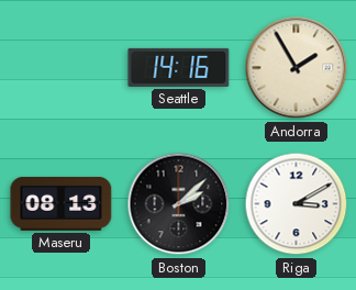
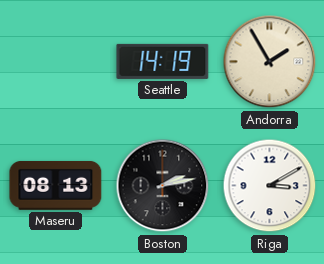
Seattle: 14:16 -> 14:19 (163, 61)
Boston: 2:08 -> 2:13 (163, 186)
